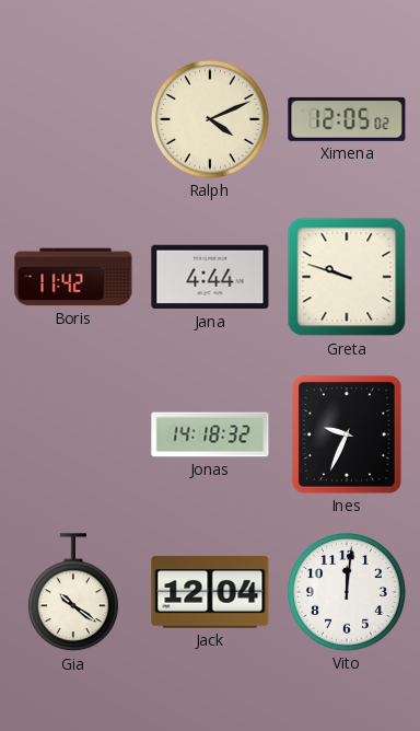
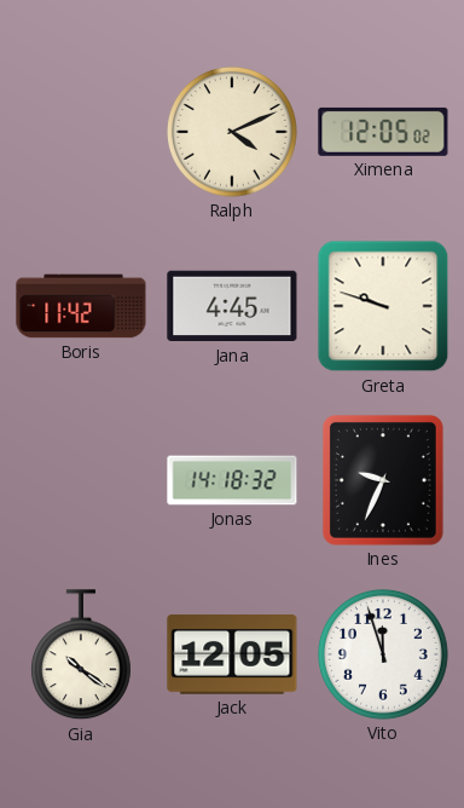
Jana: 4:44 -> 4:45 (232, 306)
Jack: 12:04 -> 12:05 (232, 654)
Vito: 12:01 -> 11:57 (384, 656)
